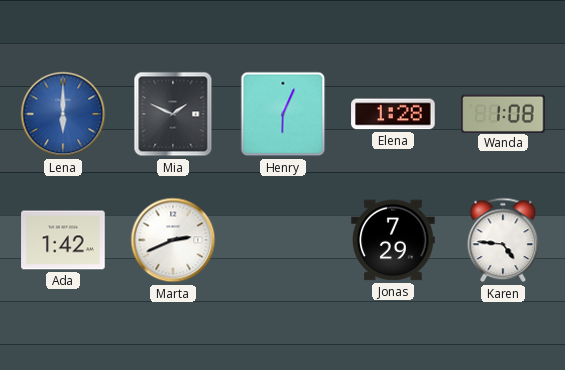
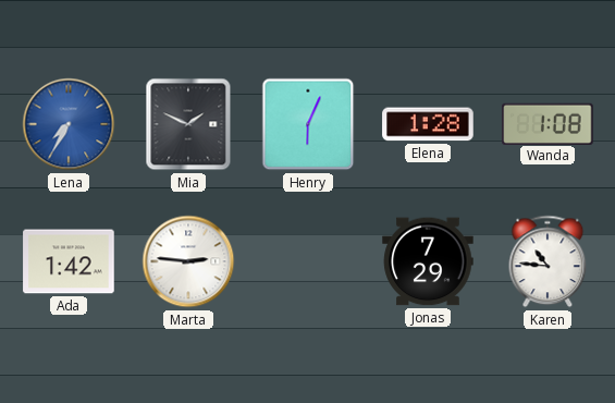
Lena: 6:00 -> 7:35 (69, 124)
Marta: 2:41 -> 2:46 (188, 261)
Karen: 4:46 -> 10:46 (548, 261)
